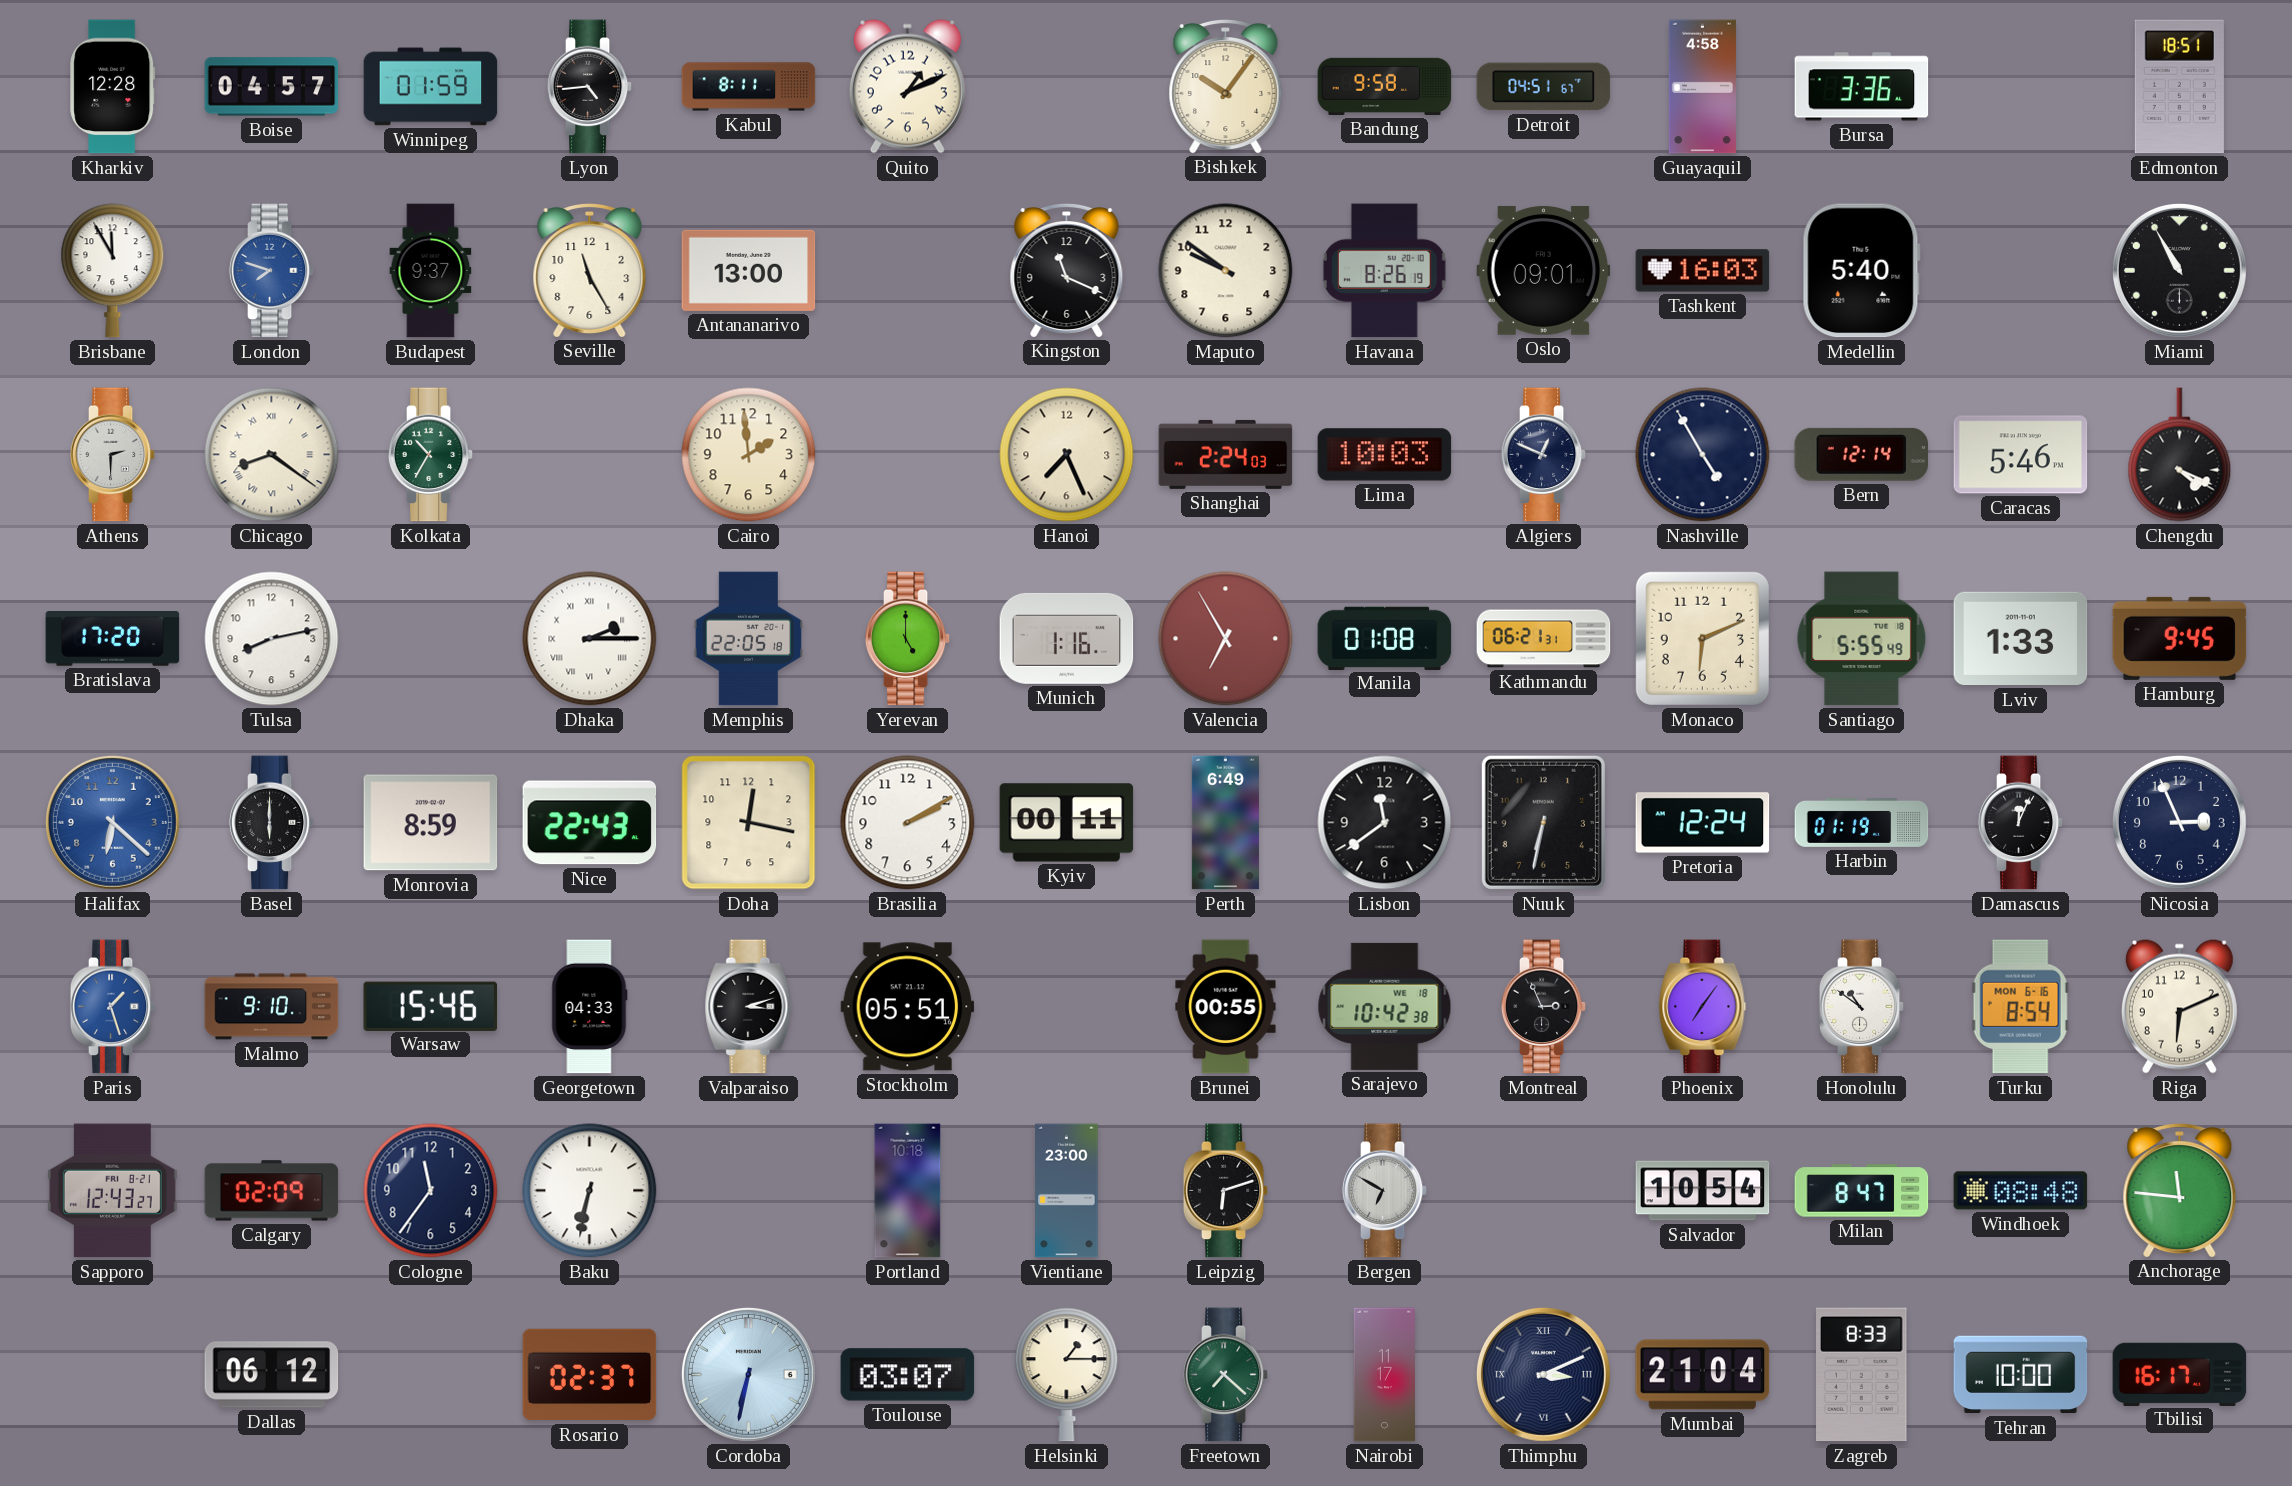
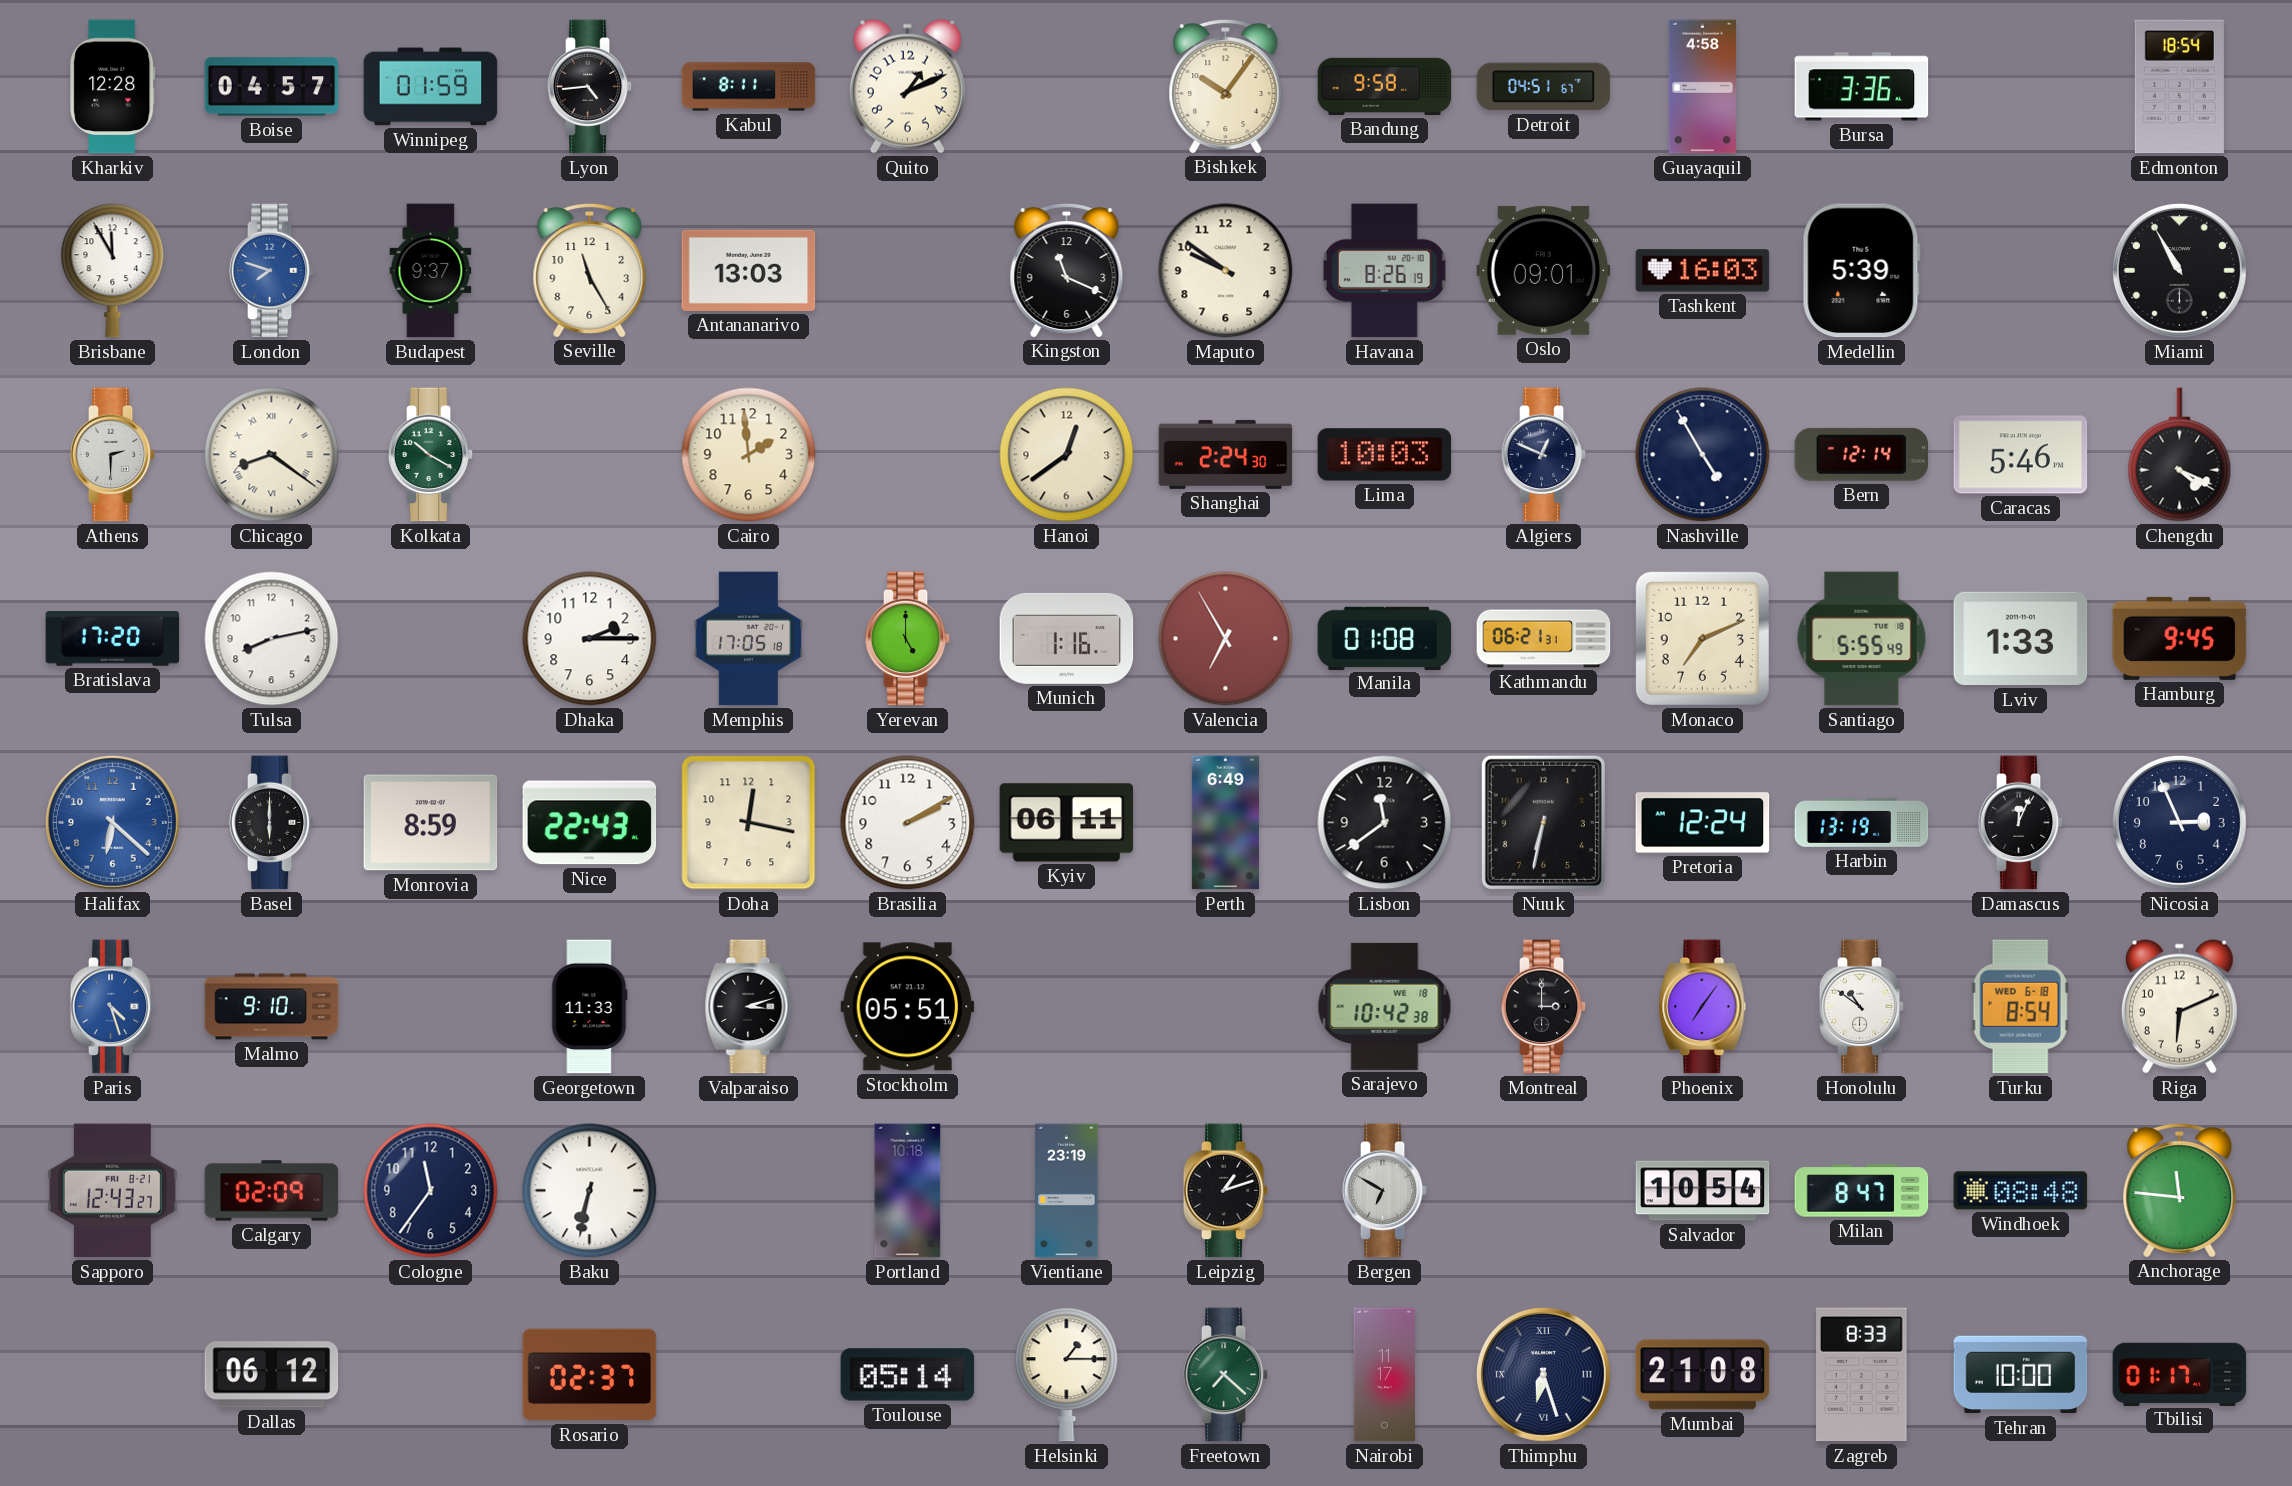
Edmonton: 18:51 -> 18:54 (2179, 87)
Antananarivo: 13:00 -> 13:03 (749, 270)
Medellin: 5:40 -> 5:39 (1861, 271)
Kolkata: 10:35 -> 10:20 (431, 455)
Hanoi: 7:26 -> 12:39 (1067, 455)
Shanghai: 2:24:03 -> 2:24:30 (1226, 454)
Dhaka numerals: Roman -> Arabic (590, 639)
Memphis: 22:05 -> 17:05 (749, 639)
Monaco: 6:11 -> 7:11 (1702, 638)
Kyiv: 00:11 -> 06:11 (1067, 823)
Harbin: 01:19 -> 13:19 (1862, 822)
Paris: 1:27 -> 4:27 (113, 1007)
Warsaw: 15:46 -> none (431, 1006)
Georgetown: 04:33 -> 11:33 (590, 1007)
Brunei: 00:55 -> none (1226, 1007)
Montreal: 2:56 -> 3:00 (1544, 1007)
Turku date: MON 6-16 -> WED 6-18 (2020, 1007)
Vientiane: 23:00 -> 23:19 (1067, 1191)
Leipzig: 6:12 -> 1:12 (1226, 1191)
Cordoba: 6:32 -> none (748, 1374)
Toulouse: 03:07 -> 05:14 (908, 1375)
Thimphu: 3:11 -> 6:27 (1543, 1374)
Mumbai: 21:04 -> 21:08 (1703, 1375)
Tbilisi: 16:17 -> 01:17 (2180, 1374)
